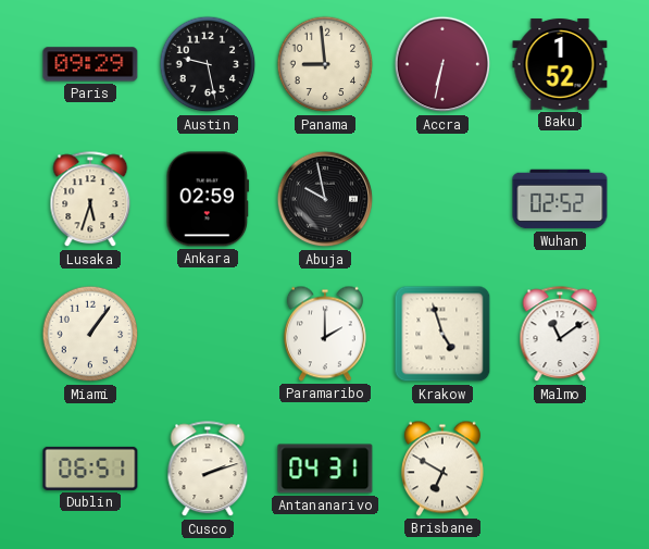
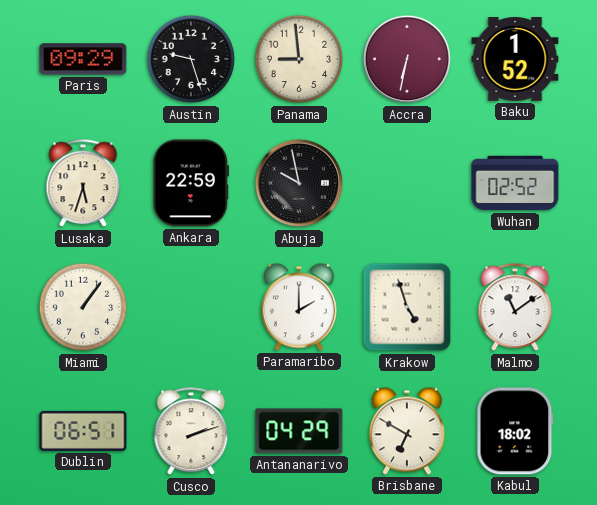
Austin: 9:28 -> 9:27 (191, 59)
Ankara: 02:59 -> 22:59 (191, 183)
Antananarivo: 04:31 -> 04:29 (299, 431)
Kabul: none -> 18:02 (515, 431)
